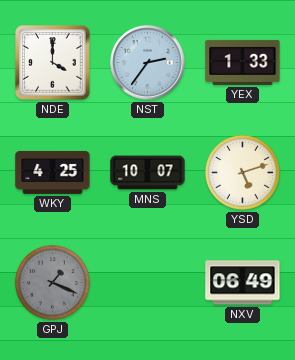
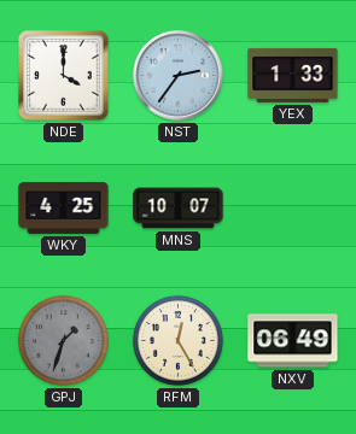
YSD: 5:12 -> none (242, 172)
GPJ: 1:19 -> 1:33 (63, 340)
RFM: none -> 12:25 (177, 340)
